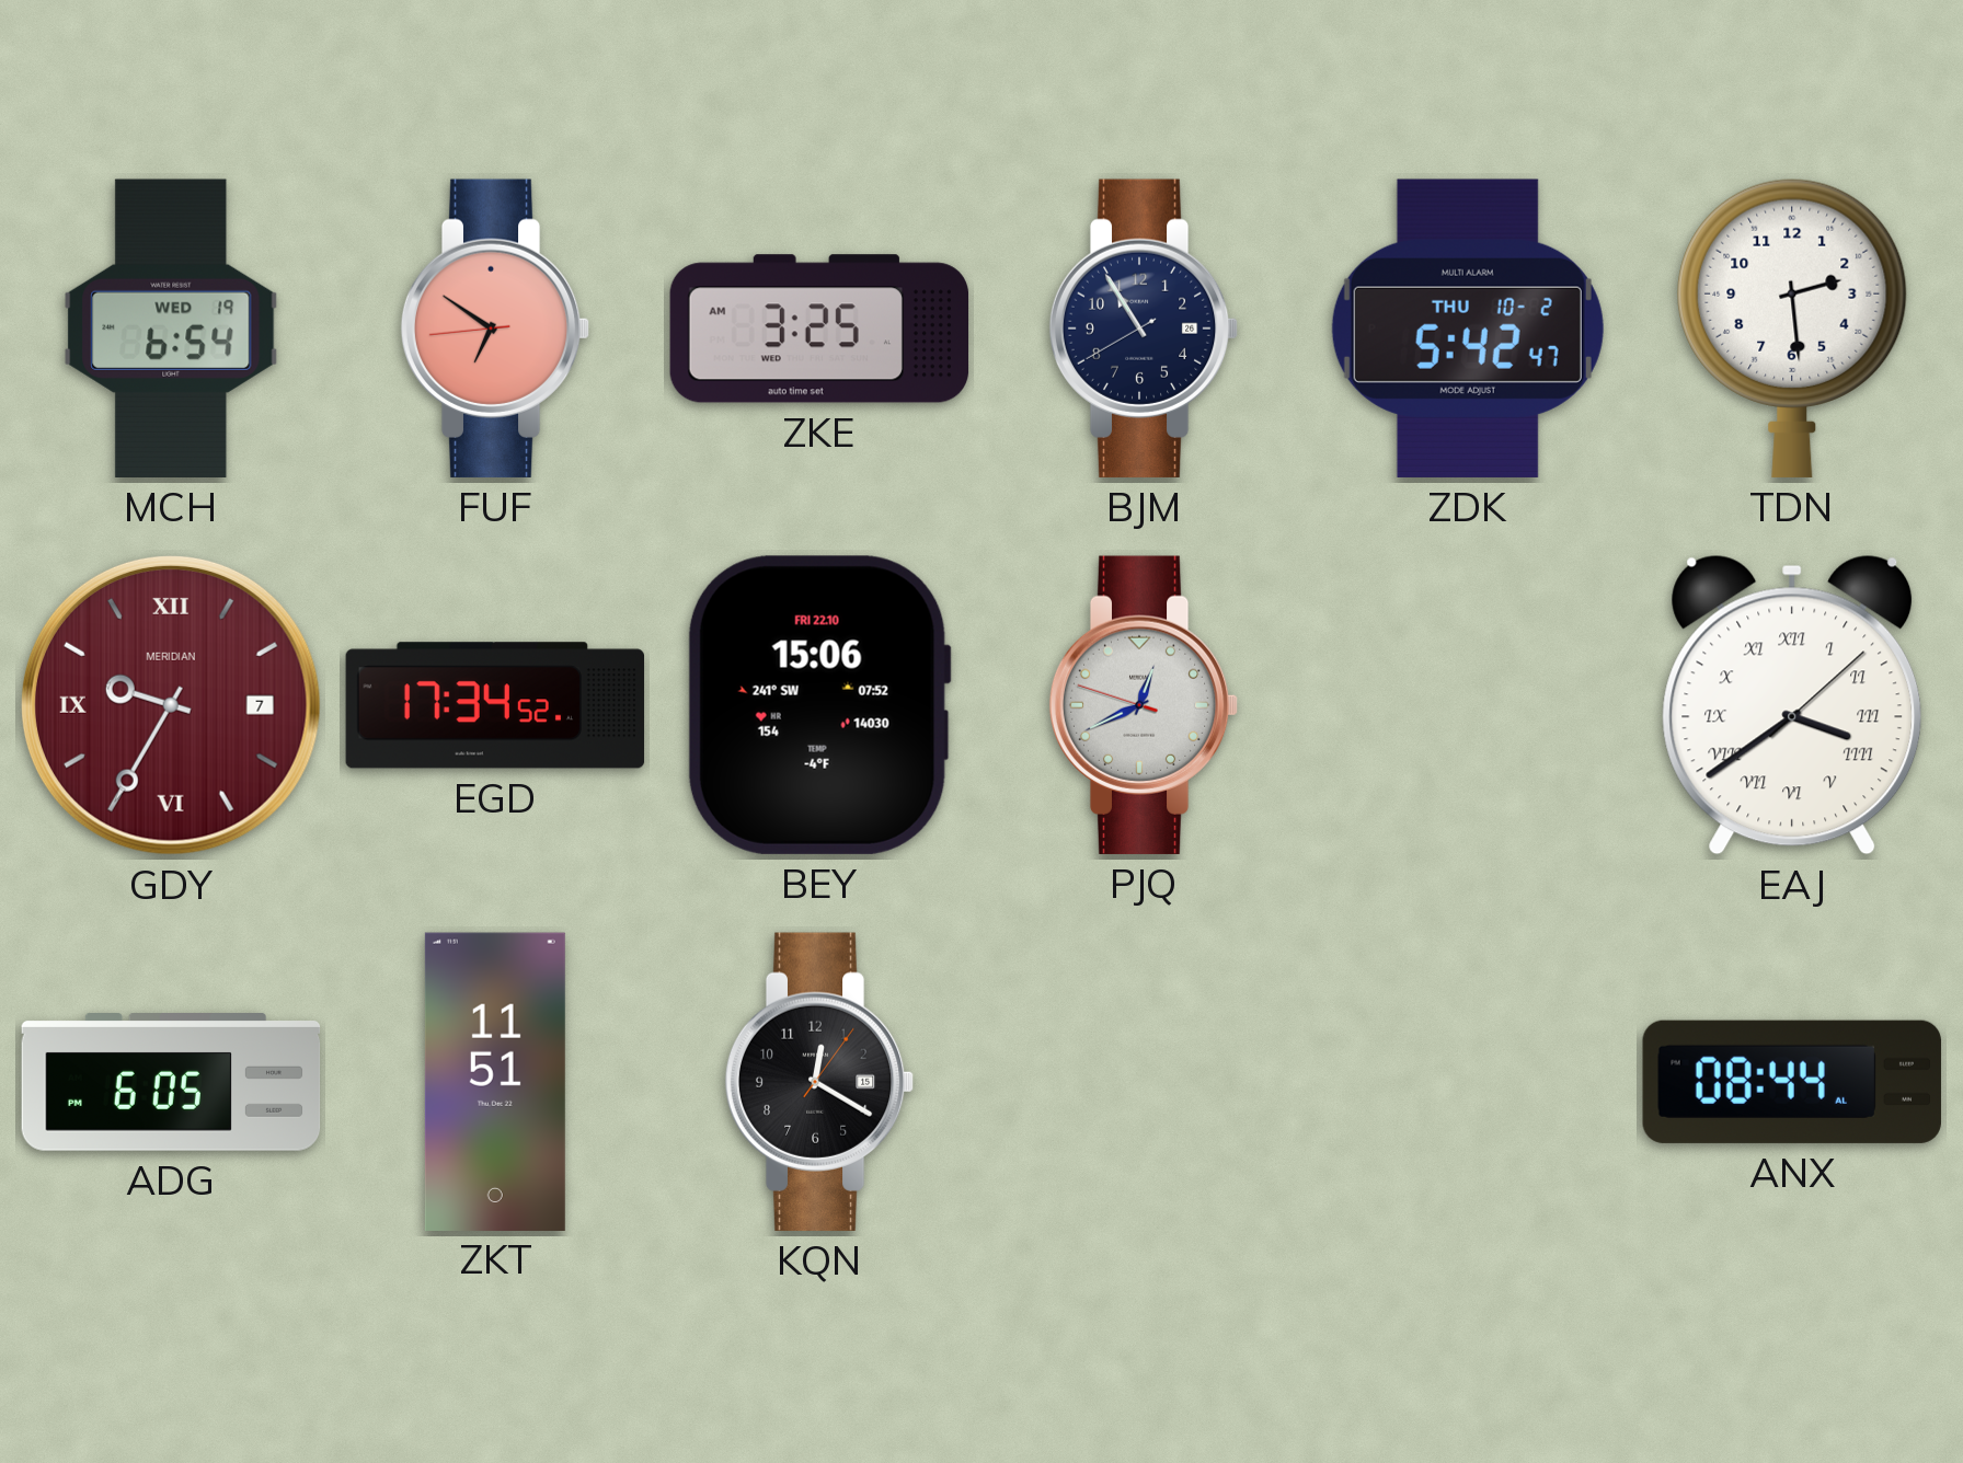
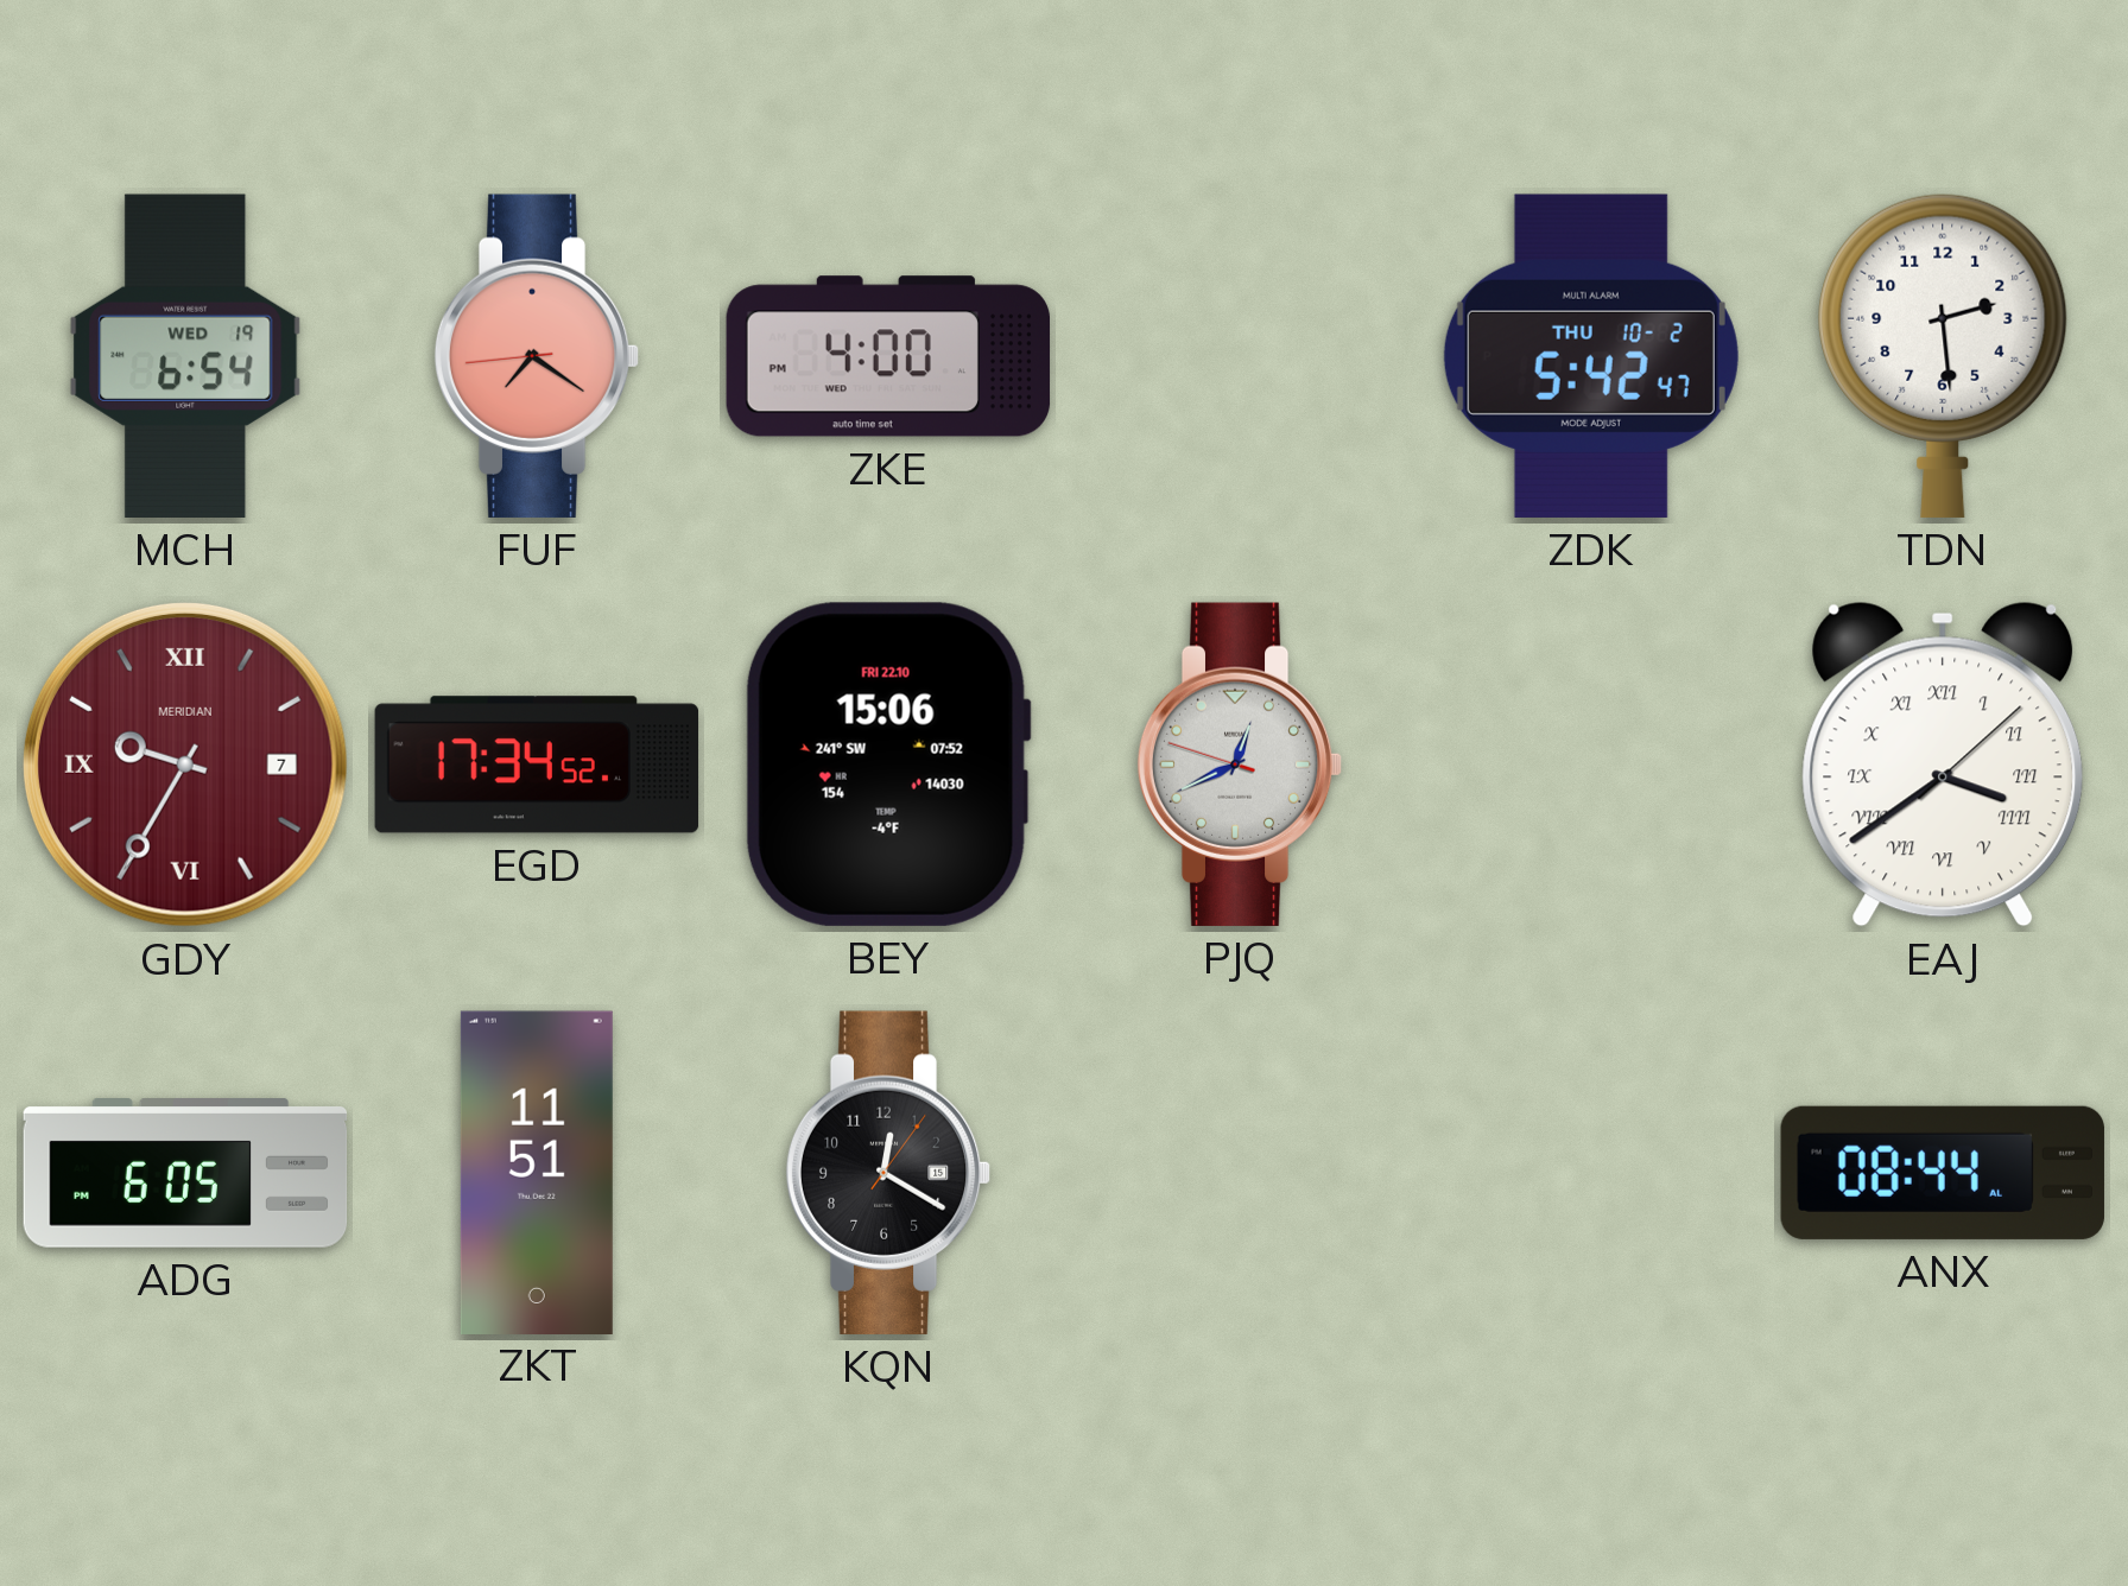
FUF: 6:50 -> 7:20 (537, 356)
ZKE: 3:25 -> 4:00 (888, 356)
BJM: 10:54 -> none (1144, 329)
